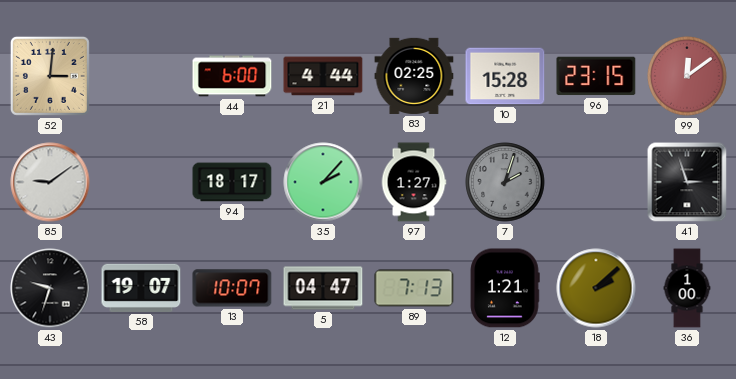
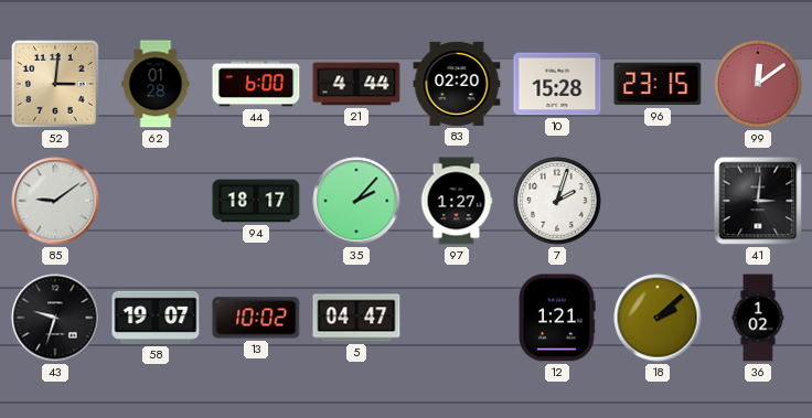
62: none -> 01:28 (156, 84)
83: 02:25 -> 02:20 (457, 84)
7 dial: grey -> white (557, 201)
41: 2:57 -> 3:01 (758, 201)
13: 10:07 -> 10:02 (256, 318)
89: 7:13 -> none (414, 288)
36: 1:00 -> 1:02 (758, 318)
